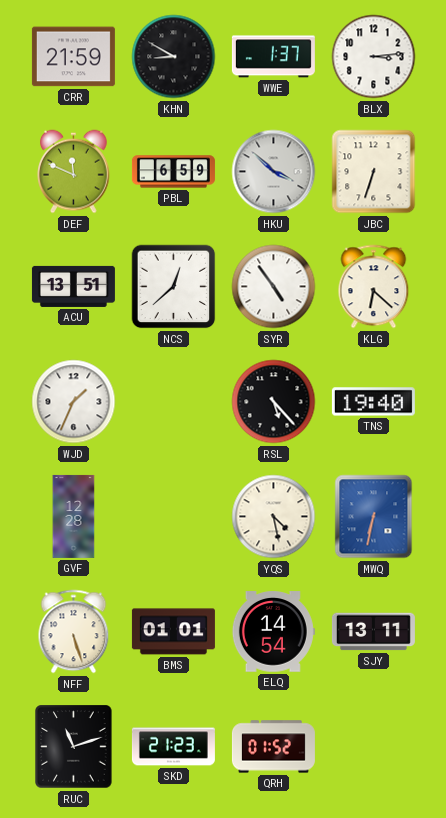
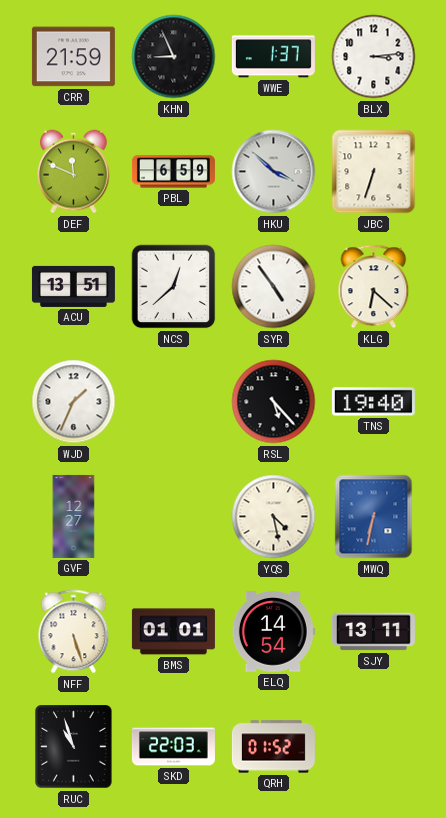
KHN: 8:50 -> 8:56 (174, 57)
GVF: 12:28 -> 12:27 (74, 516)
RUC: 11:12 -> 10:57 (74, 747)
SKD: 21:23 -> 22:03 (173, 747)
